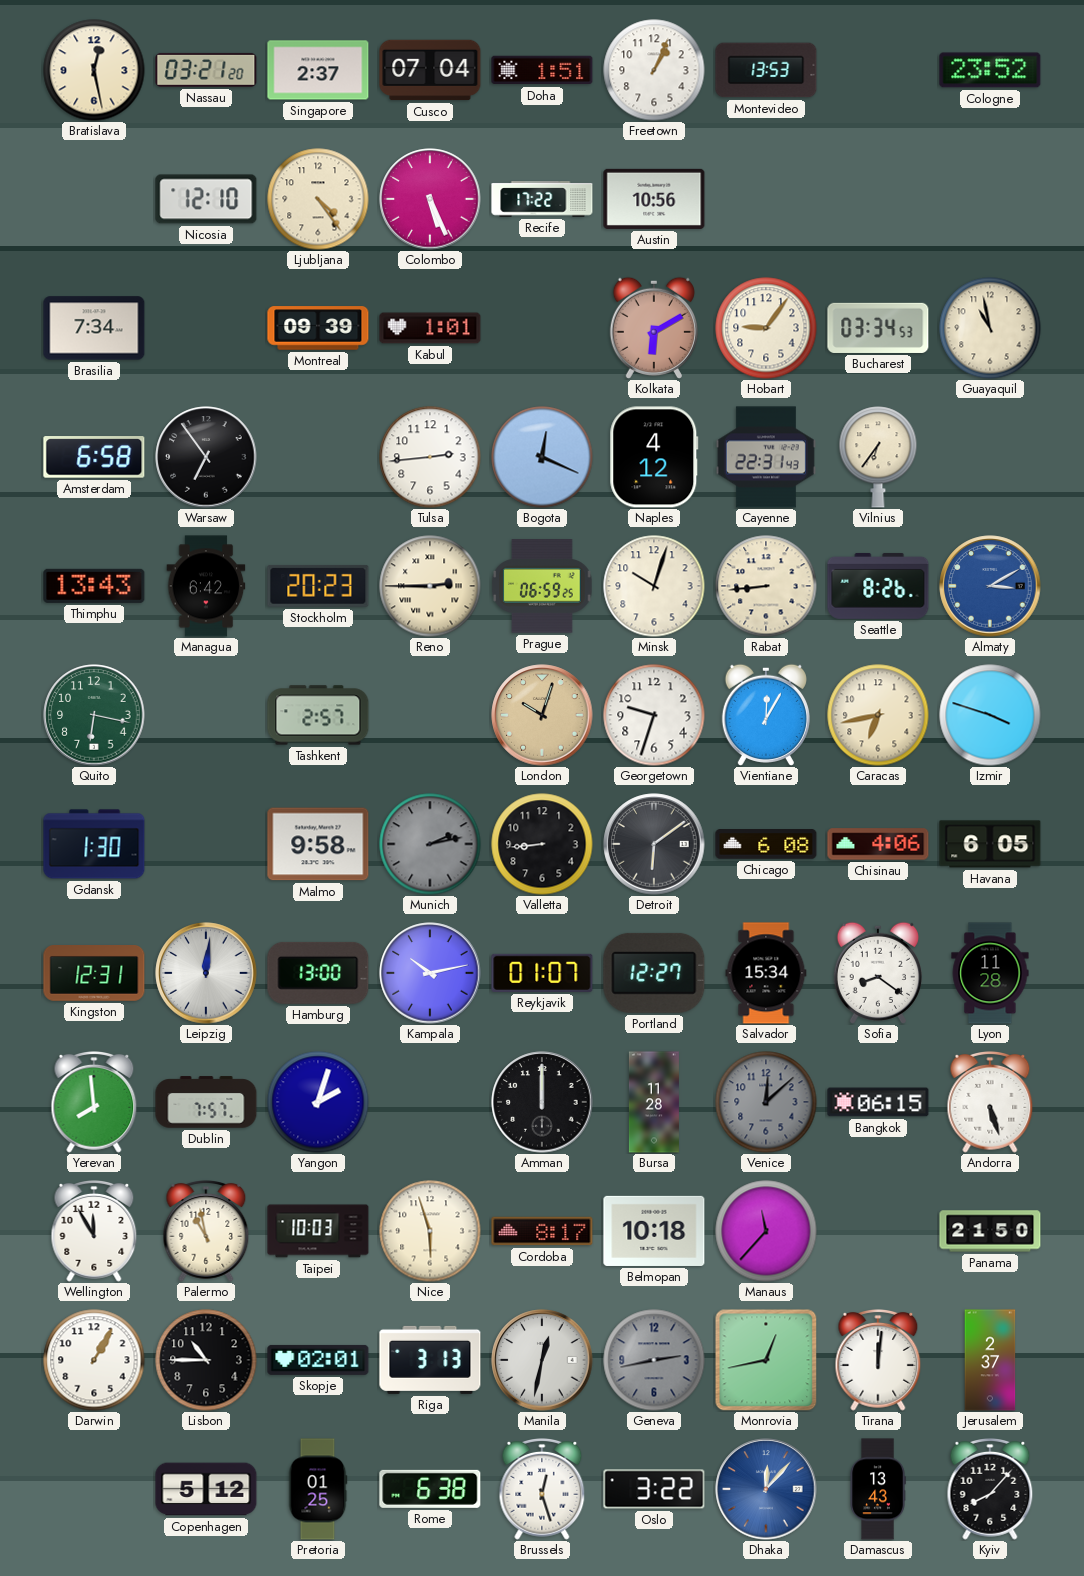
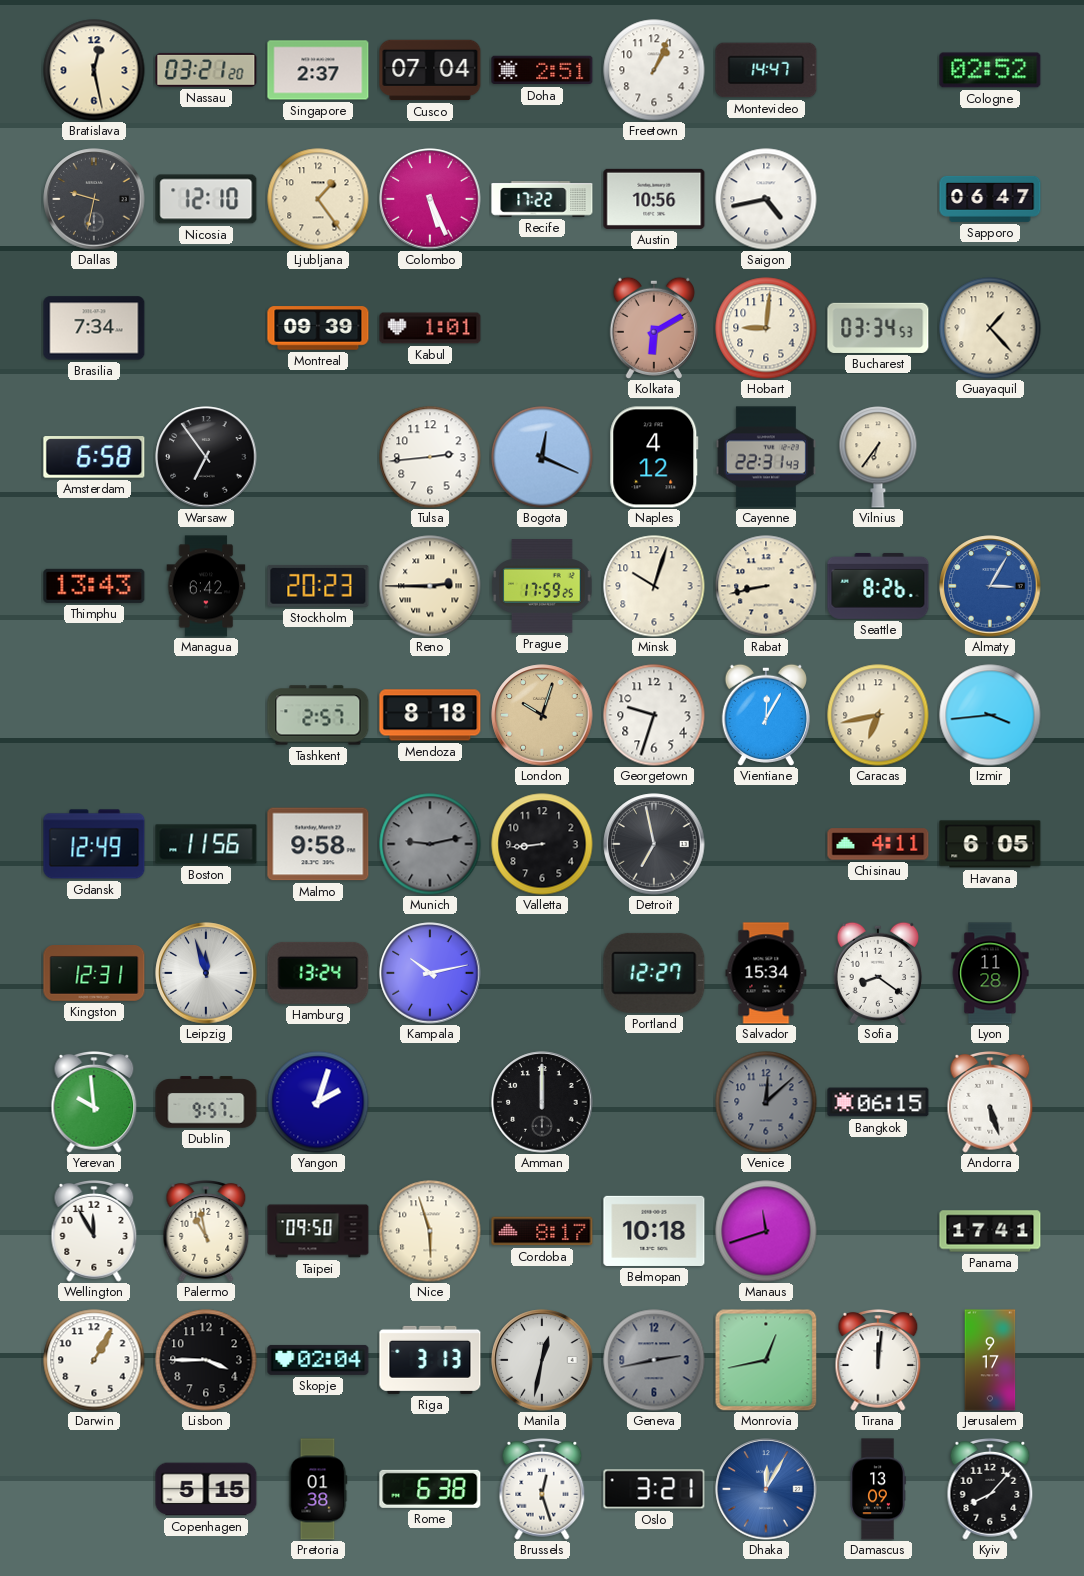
Doha: 1:51 -> 2:51 (542, 70)
Montevideo: 13:53 -> 14:47 (766, 70)
Cologne: 23:52 -> 02:52 (990, 70)
Dallas: none -> 9:32 (94, 199)
Ljubljana: 4:24 -> 1:24 (318, 199)
Saigon: none -> 4:43 (766, 199)
Sapporo: none -> 06:47 (990, 199)
Hobart: 9:06 -> 9:01 (766, 328)
Guayaquil: 10:58 -> 1:23 (990, 328)
Prague: 06:59 -> 17:59 (542, 586)
Rabat: 8:44 -> 8:43 (766, 586)
Almaty: 3:10 -> 3:05 (990, 586)
Quito: 6:17 -> none (94, 715)
Mendoza: none -> 8:18 (430, 715)
Izmir: 3:48 -> 3:44 (990, 715)
Gdansk: 1:30 -> 12:49 (94, 844)
Boston: none -> 11:56 (206, 844)
Munich: 2:13 -> 9:13 (430, 844)
Detroit: 6:09 -> 6:58 (654, 844)
Chicago: 6:08 -> none (766, 844)
Chisinau: 4:06 -> 4:11 (878, 844)
Leipzig: 12:01 -> 11:57 (206, 973)
Hamburg: 13:00 -> 13:24 (318, 973)
Reykjavik: 01:07 -> none (542, 973)
Yerevan: 7:59 -> 9:59 (94, 1103)
Dublin: 7:57 -> 9:57 (206, 1102)
Bursa: 11:28 -> none (654, 1102)
Taipei: 10:03 -> 09:50 (318, 1231)
Manaus: 11:37 -> 11:42 (766, 1231)
Panama: 21:50 -> 17:41 (990, 1231)
Lisbon: 10:45 -> 3:45 (206, 1360)
Skopje: 02:01 -> 02:04 (318, 1360)
Jerusalem: 2:37 -> 9:17 (990, 1360)
Copenhagen: 5:12 -> 5:15 (206, 1489)
Pretoria: 01:25 -> 01:38 (318, 1489)
Oslo: 3:22 -> 3:21 (654, 1489)
Dhaka: 12:07 -> 12:05 (766, 1489)
Damascus: 13:43 -> 13:09 (878, 1489)
